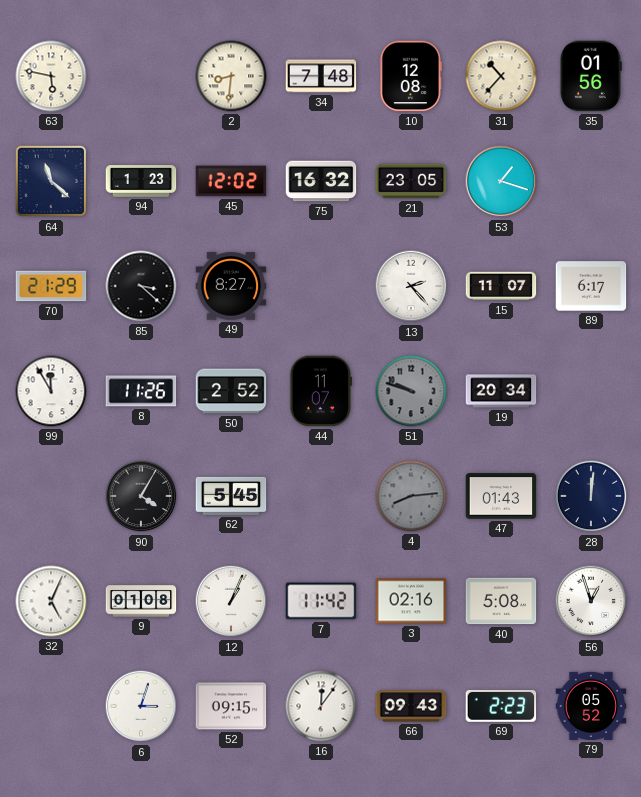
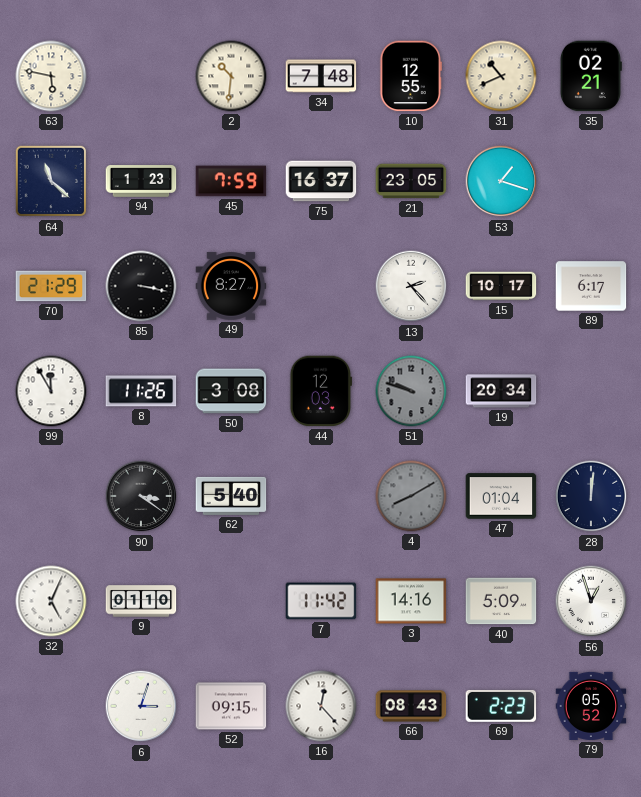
2: 8:31 -> 10:31 (231, 76)
10: 12:08 -> 12:55 (410, 76)
31: 10:37 -> 10:41 (501, 76)
35: 01:56 -> 02:21 (591, 76)
45: 12:02 -> 7:59 (231, 181)
75: 16:32 -> 16:37 (321, 181)
85: 3:22 -> 3:17 (141, 286)
15: 11:07 -> 10:17 (501, 286)
50: 2:52 -> 3:08 (231, 391)
44: 11:07 -> 12:03 (320, 391)
90: 4:05 -> 3:21 (141, 496)
62: 5:45 -> 5:40 (231, 496)
4: 8:14 -> 8:10 (411, 496)
47: 01:43 -> 01:04 (501, 496)
9: 01:08 -> 01:10 (141, 601)
12: 1:04 -> none (231, 601)
3: 02:16 -> 14:16 (411, 601)
40: 5:08 -> 5:09 (501, 601)
16: 12:06 -> 12:23 (321, 706)
66: 09:43 -> 08:43 (411, 706)
